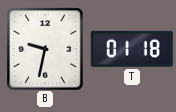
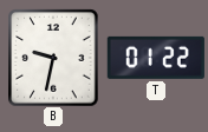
T: 01:18 -> 01:22 (156, 58)
